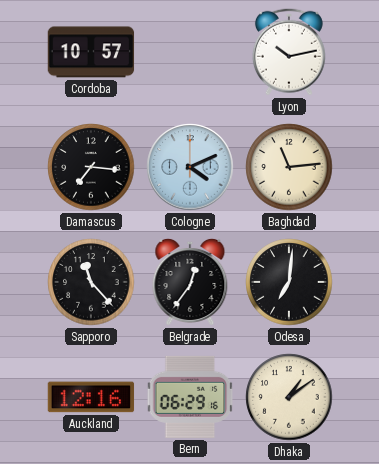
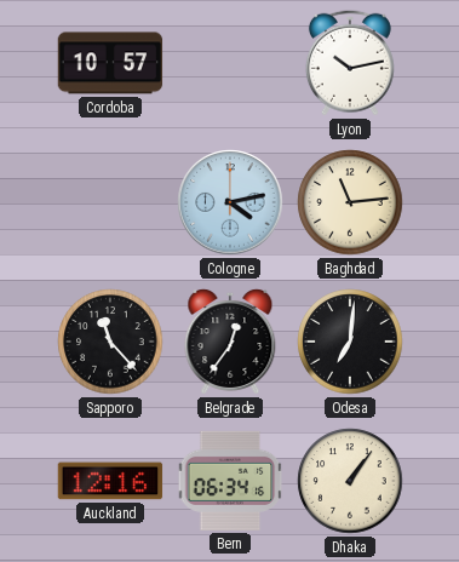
Damascus: 7:16 -> none (91, 167)
Cologne: 4:11 -> 4:13 (230, 202)
Bern: 06:29 -> 06:34 (230, 481)
Dhaka: 1:09 -> 1:06 (350, 481)
